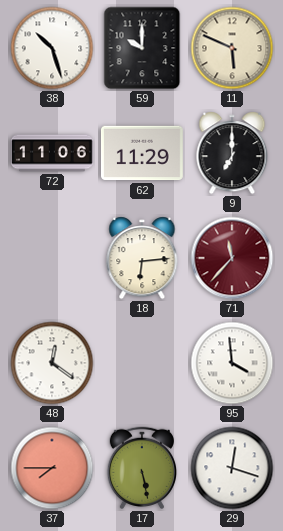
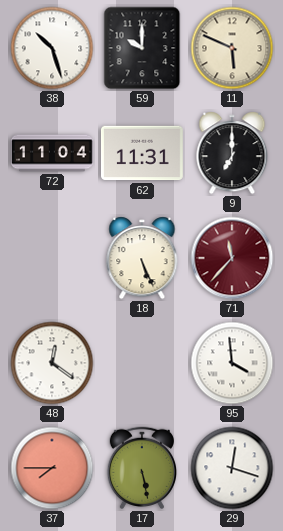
72: 11:06 -> 11:04 (52, 153)
62: 11:29 -> 11:31 (142, 153)
18: 6:14 -> 5:26 (142, 258)
